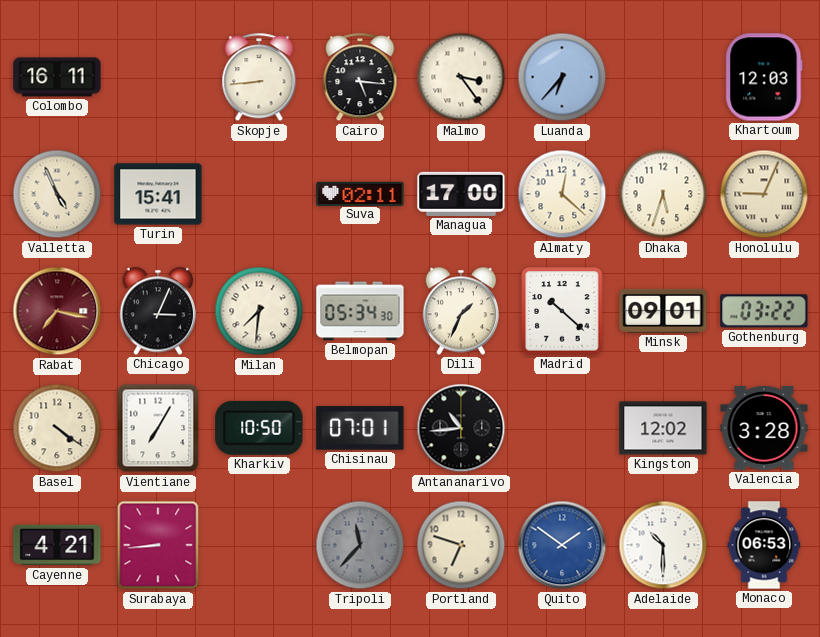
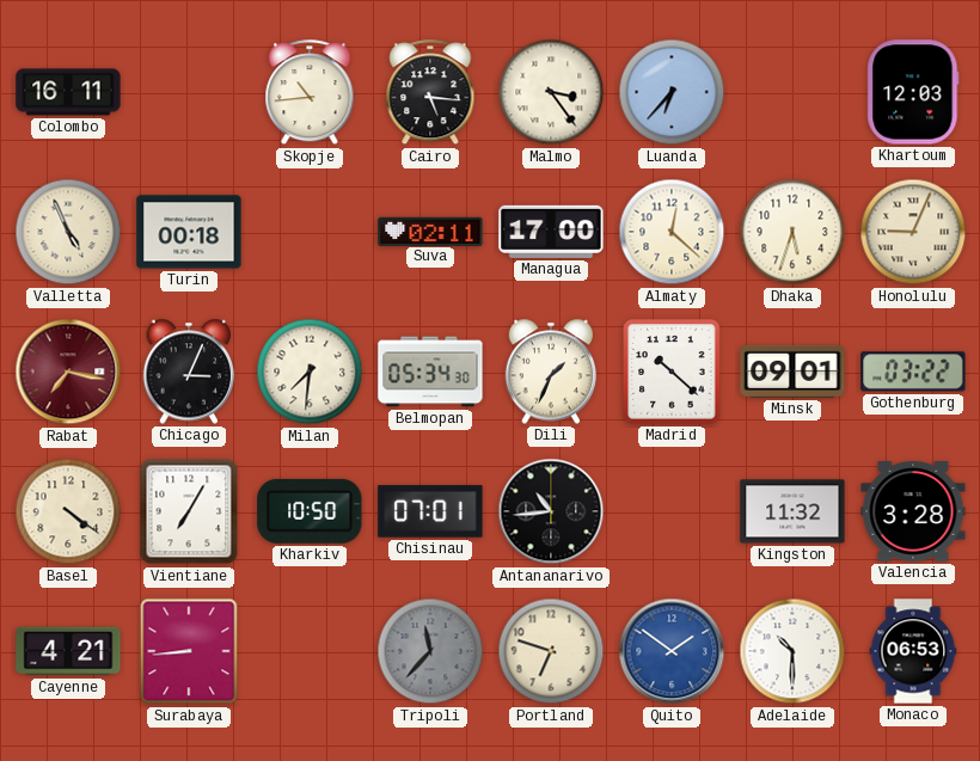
Skopje: 8:44 -> 10:44 (310, 93)
Turin: 15:41 -> 00:18 (189, 232)
Kingston: 12:02 -> 11:32 (792, 511)
